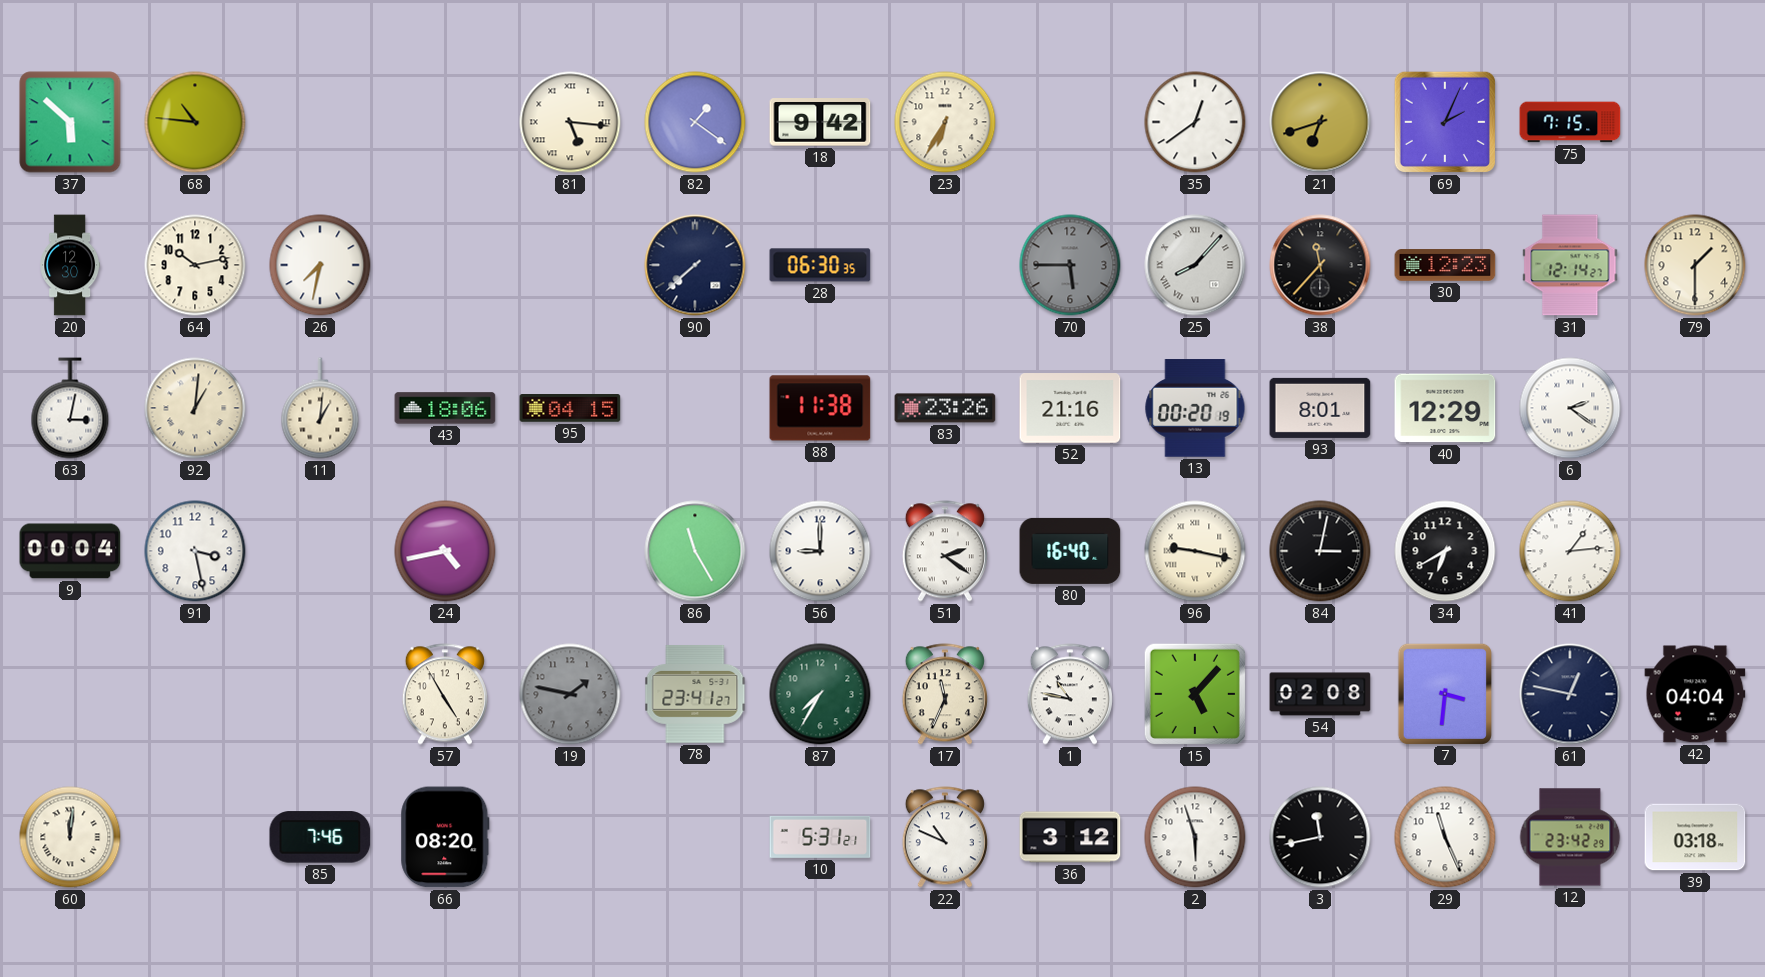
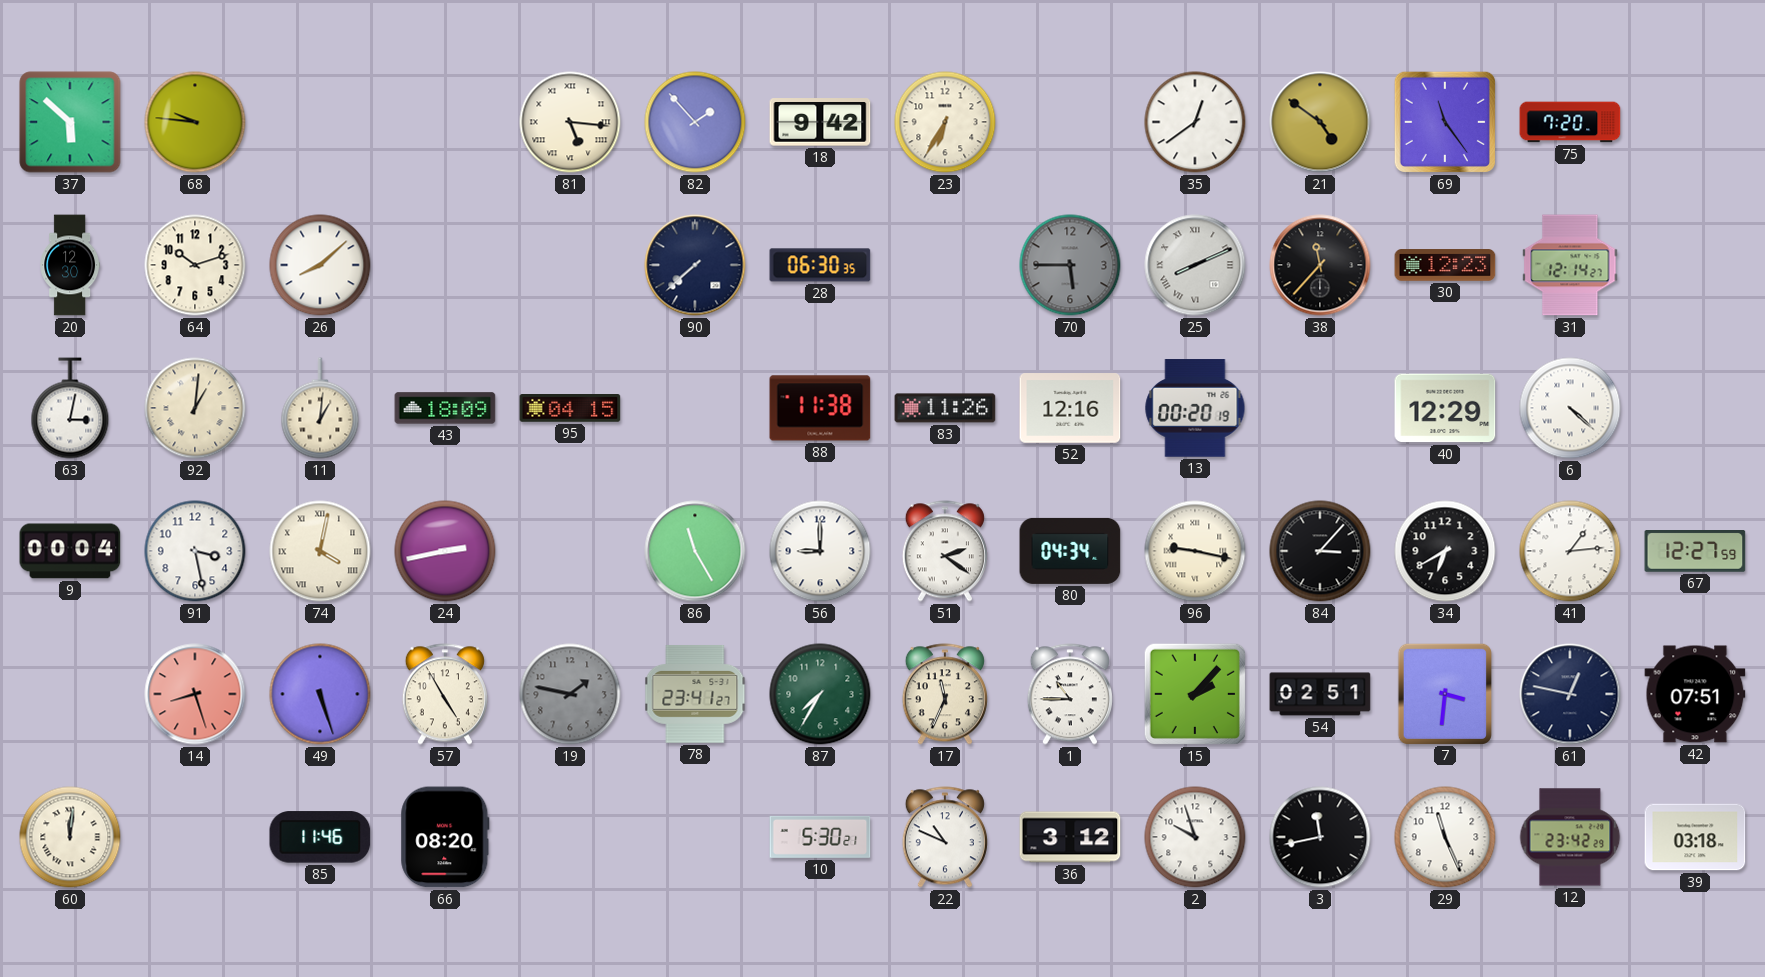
68: 10:46 -> 9:46 (195, 122)
82: 1:21 -> 1:53 (695, 122)
21: 6:42 -> 4:51 (1320, 122)
69: 2:04 -> 11:24 (1445, 122)
75: 7:15 -> 7:20 (1570, 122)
64: 10:13 -> 10:12 (195, 265)
26: 7:32 -> 8:08 (320, 265)
25: 8:07 -> 8:11 (1195, 265)
79: 1:30 -> none (1695, 265)
43: 18:06 -> 18:09 (445, 408)
83: 23:26 -> 11:26 (945, 408)
52: 21:16 -> 12:16 (1070, 408)
93: 8:01 -> none (1320, 408)
6: 2:21 -> 4:22 (1570, 408)
74: none -> 4:02 (320, 551)
24: 4:43 -> 2:43 (445, 551)
80: 16:40 -> 04:34 (1070, 551)
84: 3:02 -> 3:07 (1320, 551)
67: none -> 12:27 (1695, 551)
14: none -> 8:27 (195, 694)
49: none -> 5:27 (320, 694)
1: 10:47 -> 10:45 (1070, 694)
15: 5:07 -> 2:07 (1195, 694)
54: 02:08 -> 02:51 (1320, 694)
42: 04:04 -> 07:51 (1695, 694)
85: 7:46 -> 11:46 (320, 837)
10: 5:31 -> 5:30 (820, 837)
2: 5:57 -> 9:57 (1195, 837)
